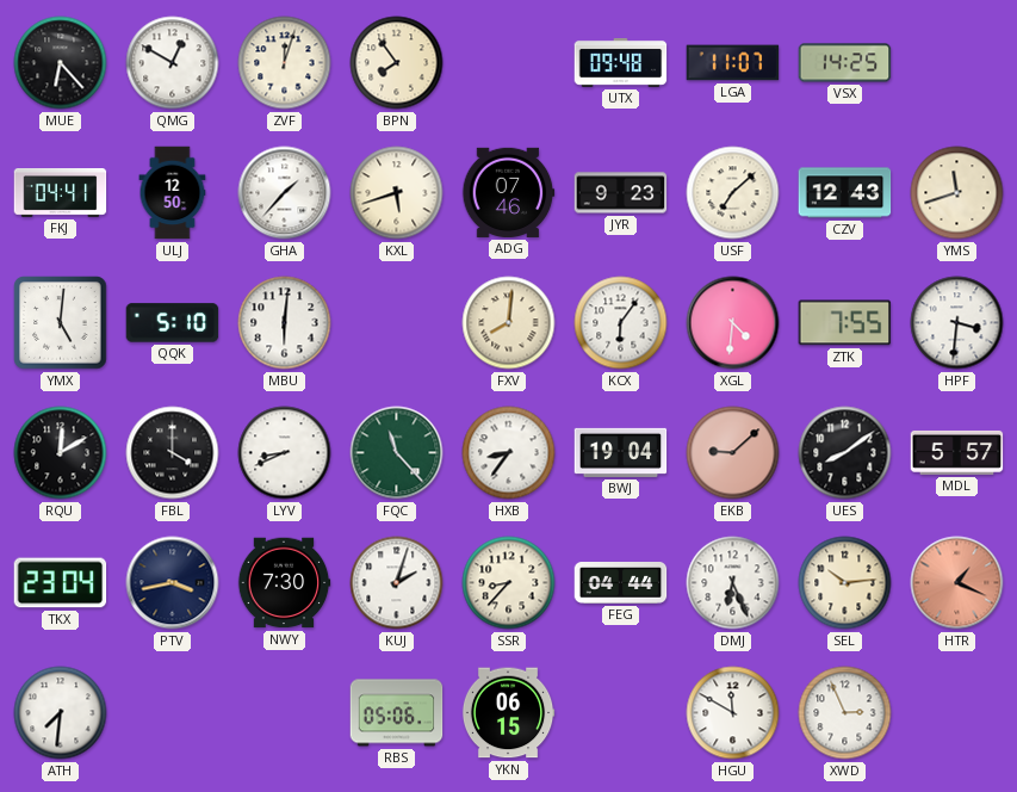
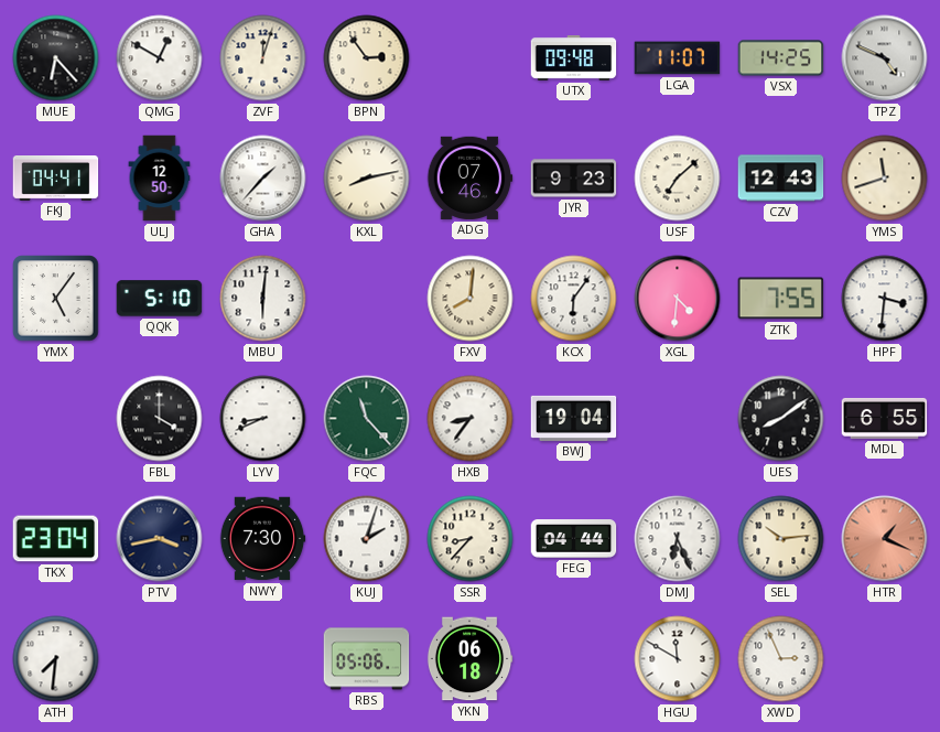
BPN: 7:54 -> 2:54 (367, 58)
TPZ: none -> 4:49 (885, 58)
KXL: 5:42 -> 8:13 (367, 179)
YMX: 5:01 -> 5:06 (56, 299)
RQU: 12:10 -> none (61, 453)
EKB: 9:08 -> none (733, 453)
MDL: 5:57 -> 6:55 (885, 418)
YKN: 06:15 -> 06:18 (469, 659)
